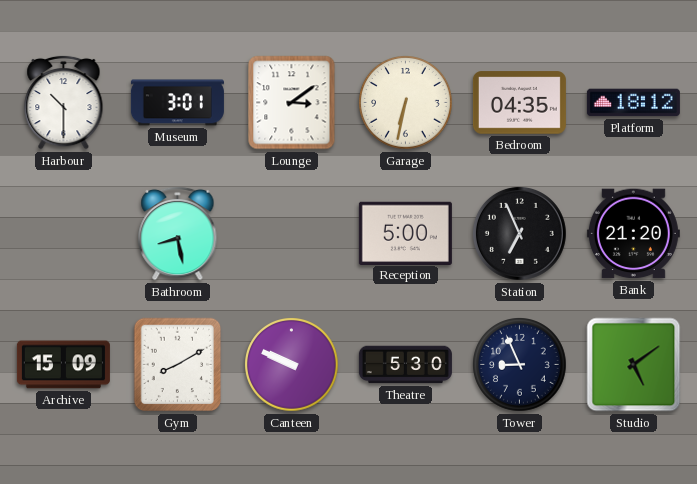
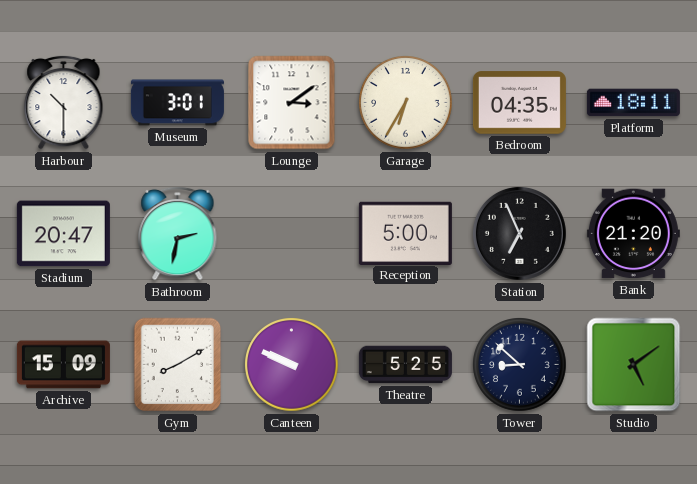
Garage: 6:32 -> 6:35 (406, 103)
Platform: 18:12 -> 18:11 (633, 103)
Stadium: none -> 20:47 (63, 234)
Bathroom: 8:28 -> 2:32 (178, 233)
Theatre: 5:30 -> 5:25 (405, 365)
Tower: 8:56 -> 8:52 (520, 365)
